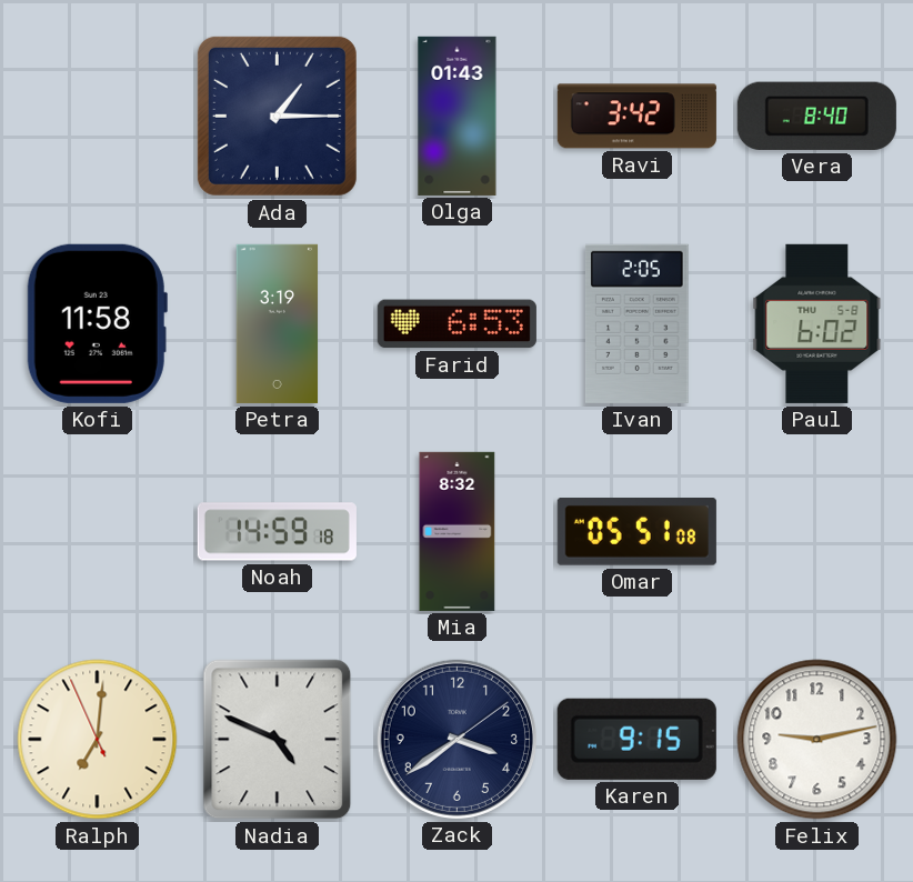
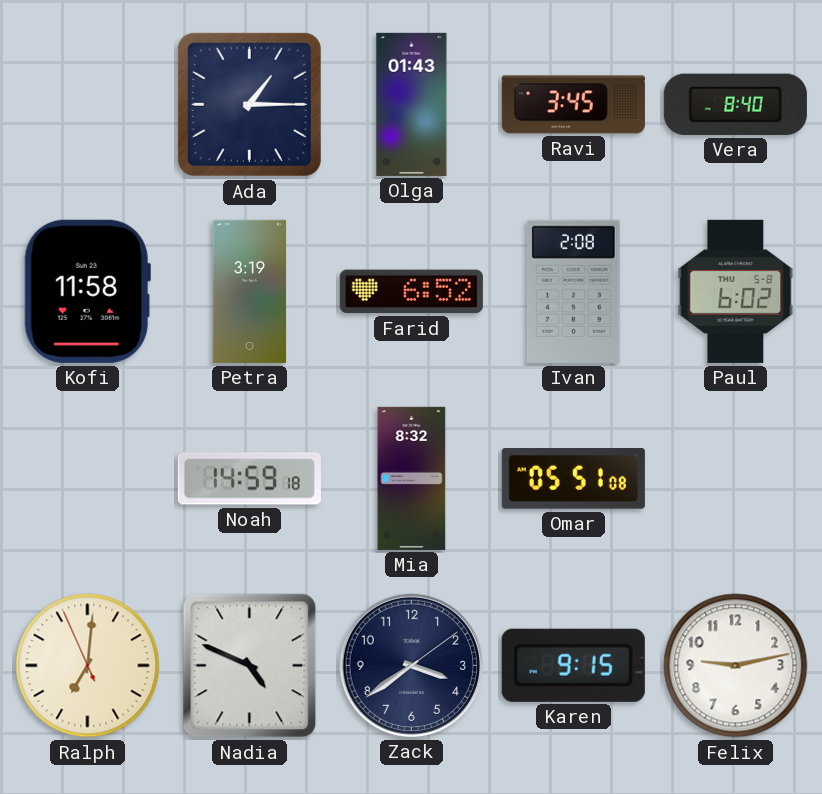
Ravi: 3:42 -> 3:45 (573, 105)
Farid: 6:53 -> 6:52 (411, 292)
Ivan: 2:05 -> 2:08 (574, 291)
